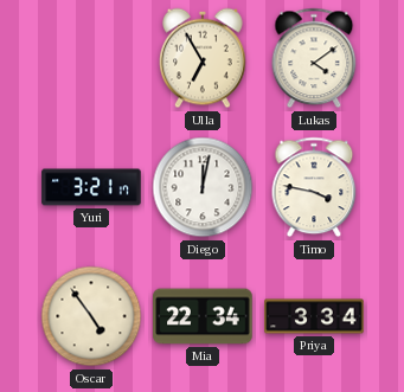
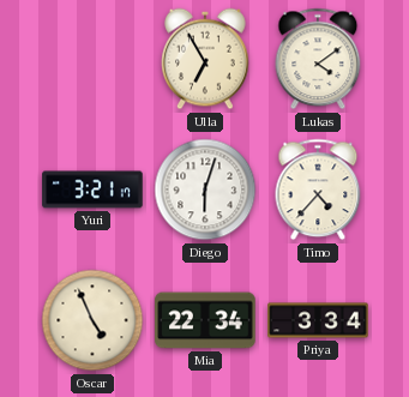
Diego: 12:02 -> 6:03 (205, 190)
Timo: 3:47 -> 4:37 (318, 190)
Oscar: 4:54 -> 4:56 (92, 320)
